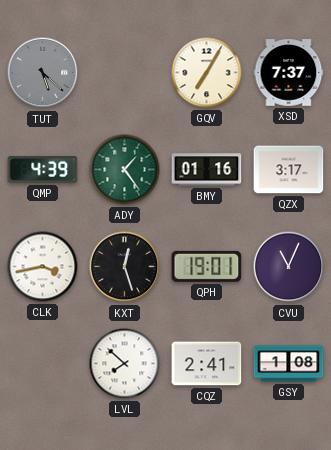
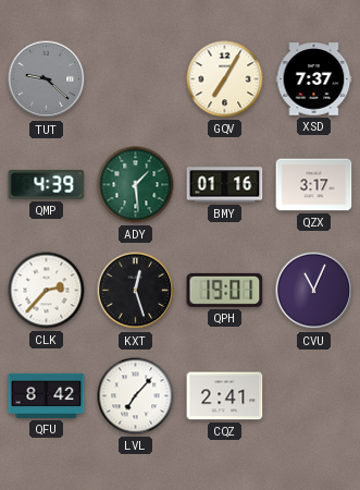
TUT: 5:22 -> 9:22 (47, 79)
ADY: 1:24 -> 1:29 (136, 185)
CLK: 3:43 -> 2:37 (47, 291)
QFU: none -> 8:42 (47, 395)
LVL: 7:52 -> 7:07 (136, 396)
GSY: 1:08 -> none (289, 364)
